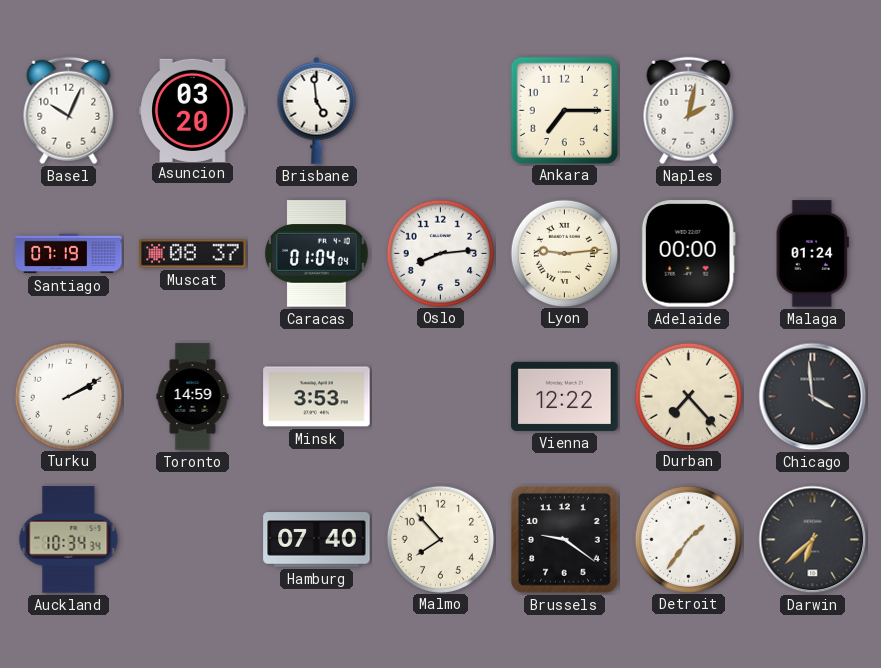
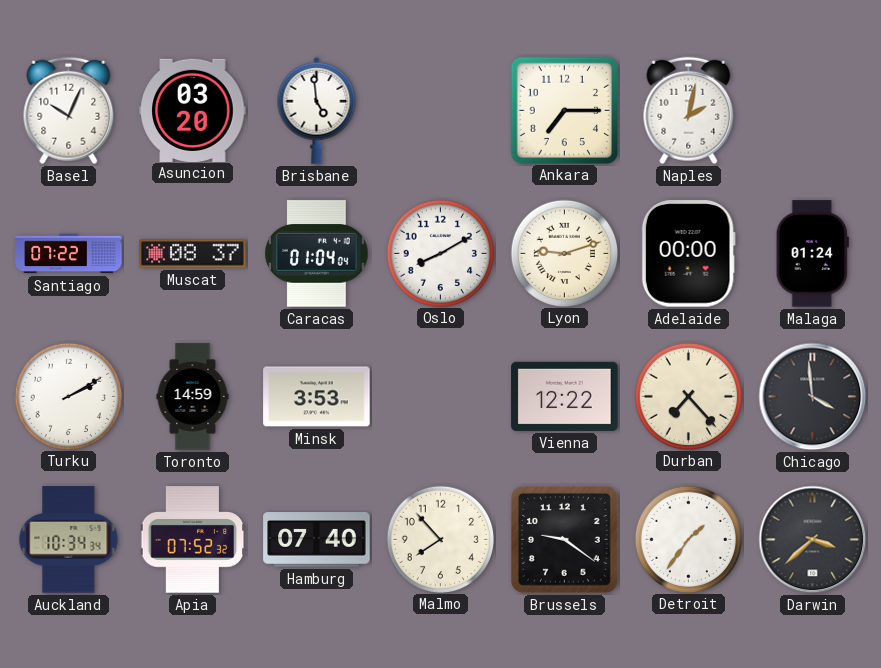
Santiago: 07:19 -> 07:22 (69, 254)
Oslo: 8:14 -> 8:10 (440, 253)
Lyon: 9:14 -> 9:12 (564, 253)
Apia: none -> 07:52 (193, 540)
Darwin: 6:38 -> 3:38 (813, 540)
